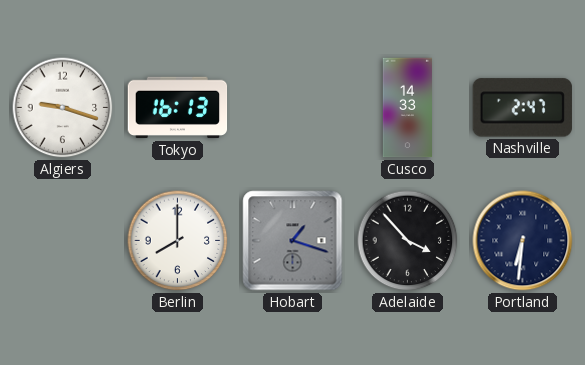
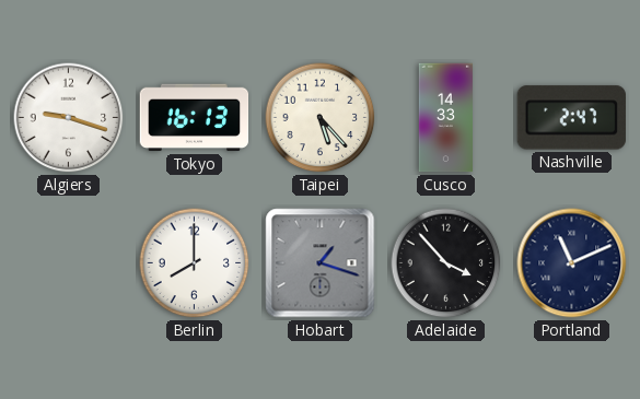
Taipei: none -> 5:23 (321, 118)
Portland: 6:31 -> 11:11 (572, 263)
